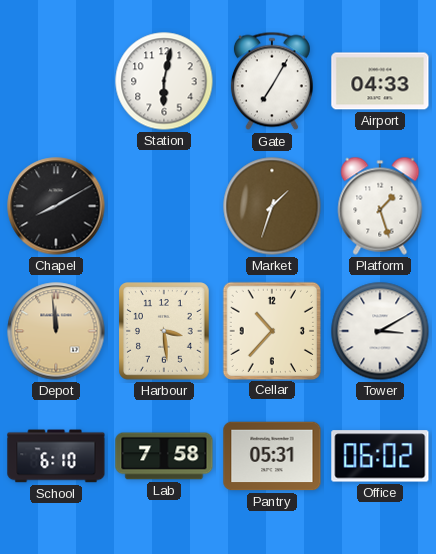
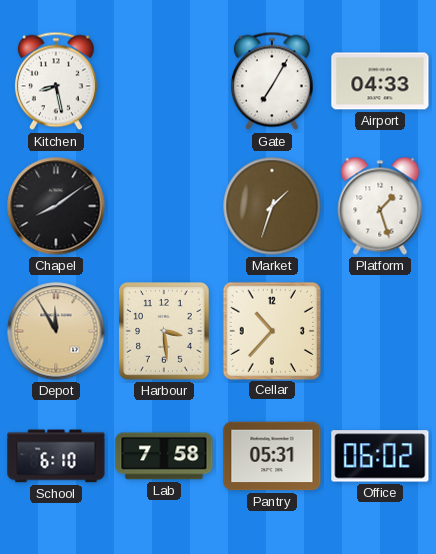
Kitchen: none -> 8:28 (56, 81)
Station: 6:02 -> none (164, 81)
Chapel: 8:10 -> 8:09 (56, 206)
Depot: 11:59 -> 11:55 (56, 331)
Tower: 3:10 -> none (380, 331)
